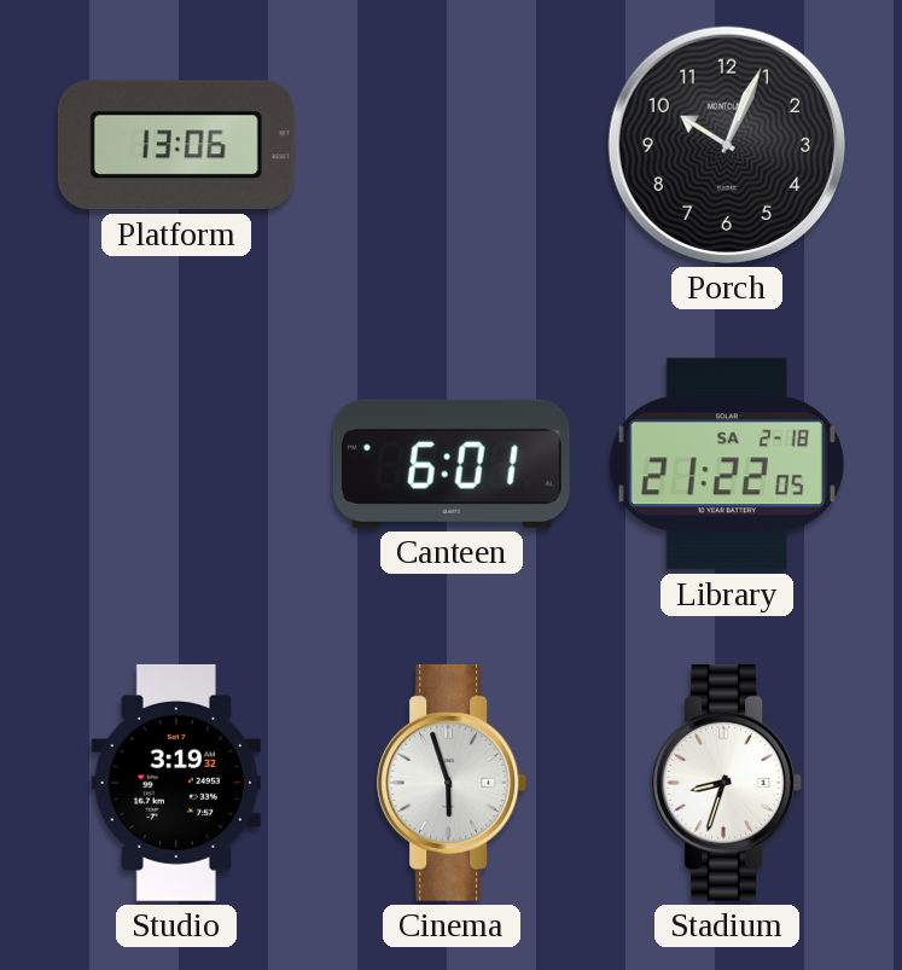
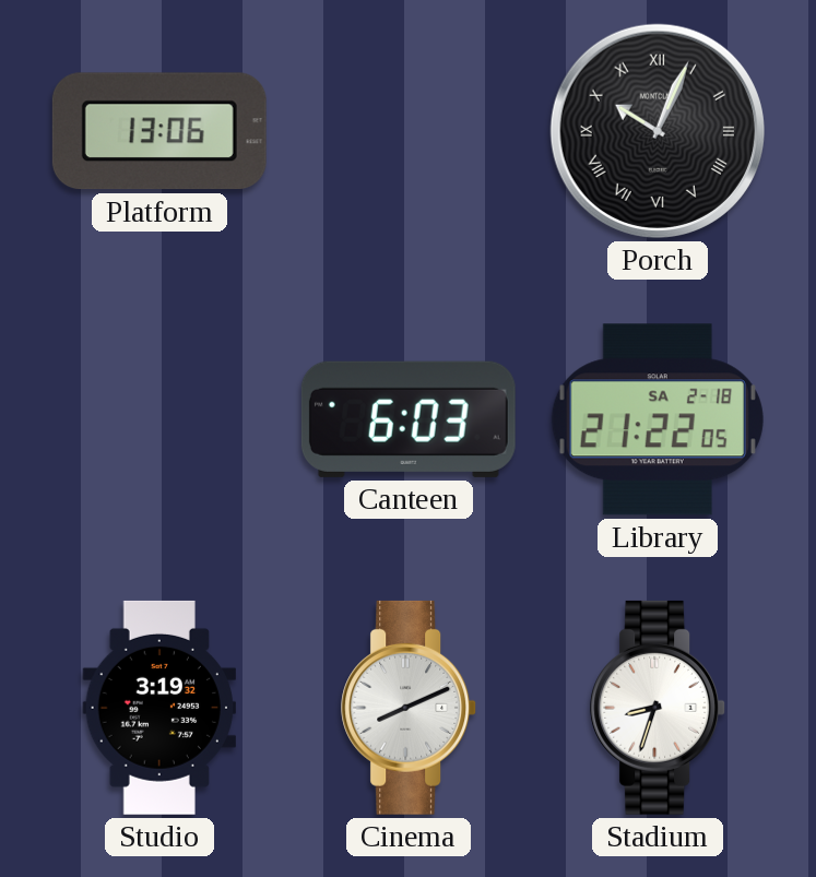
Porch numerals: Arabic -> Roman (658, 131)
Canteen: 6:01 -> 6:03 (409, 419)
Cinema: 5:57 -> 8:11 (410, 708)
